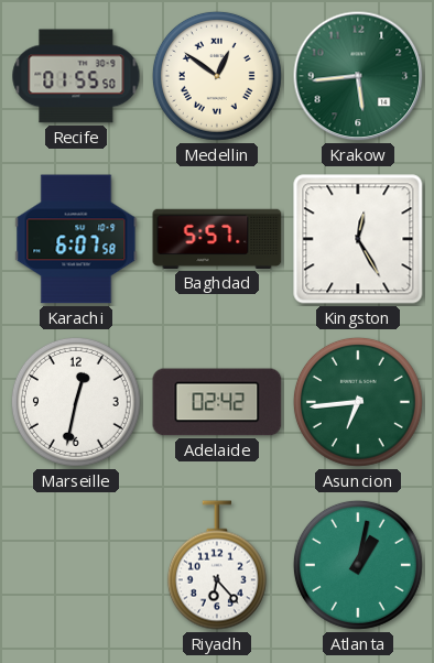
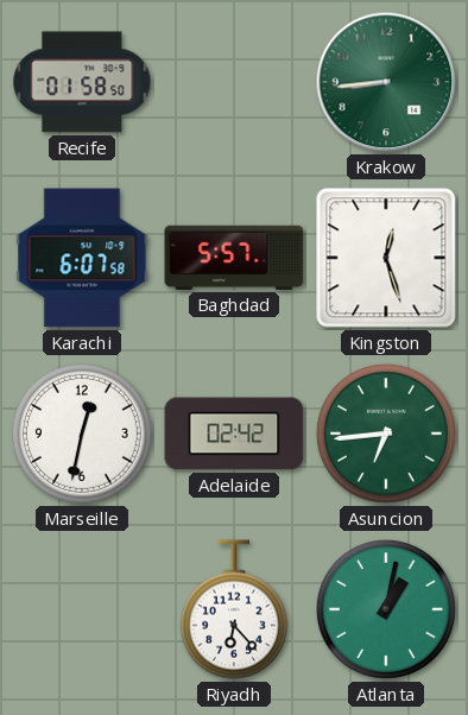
Recife: 01:55 -> 01:58 (82, 82)
Medellin: 12:51 -> none (217, 76)
Krakow: 5:44 -> 8:44 (386, 82)
Kingston: 12:25 -> 12:27 (386, 258)
